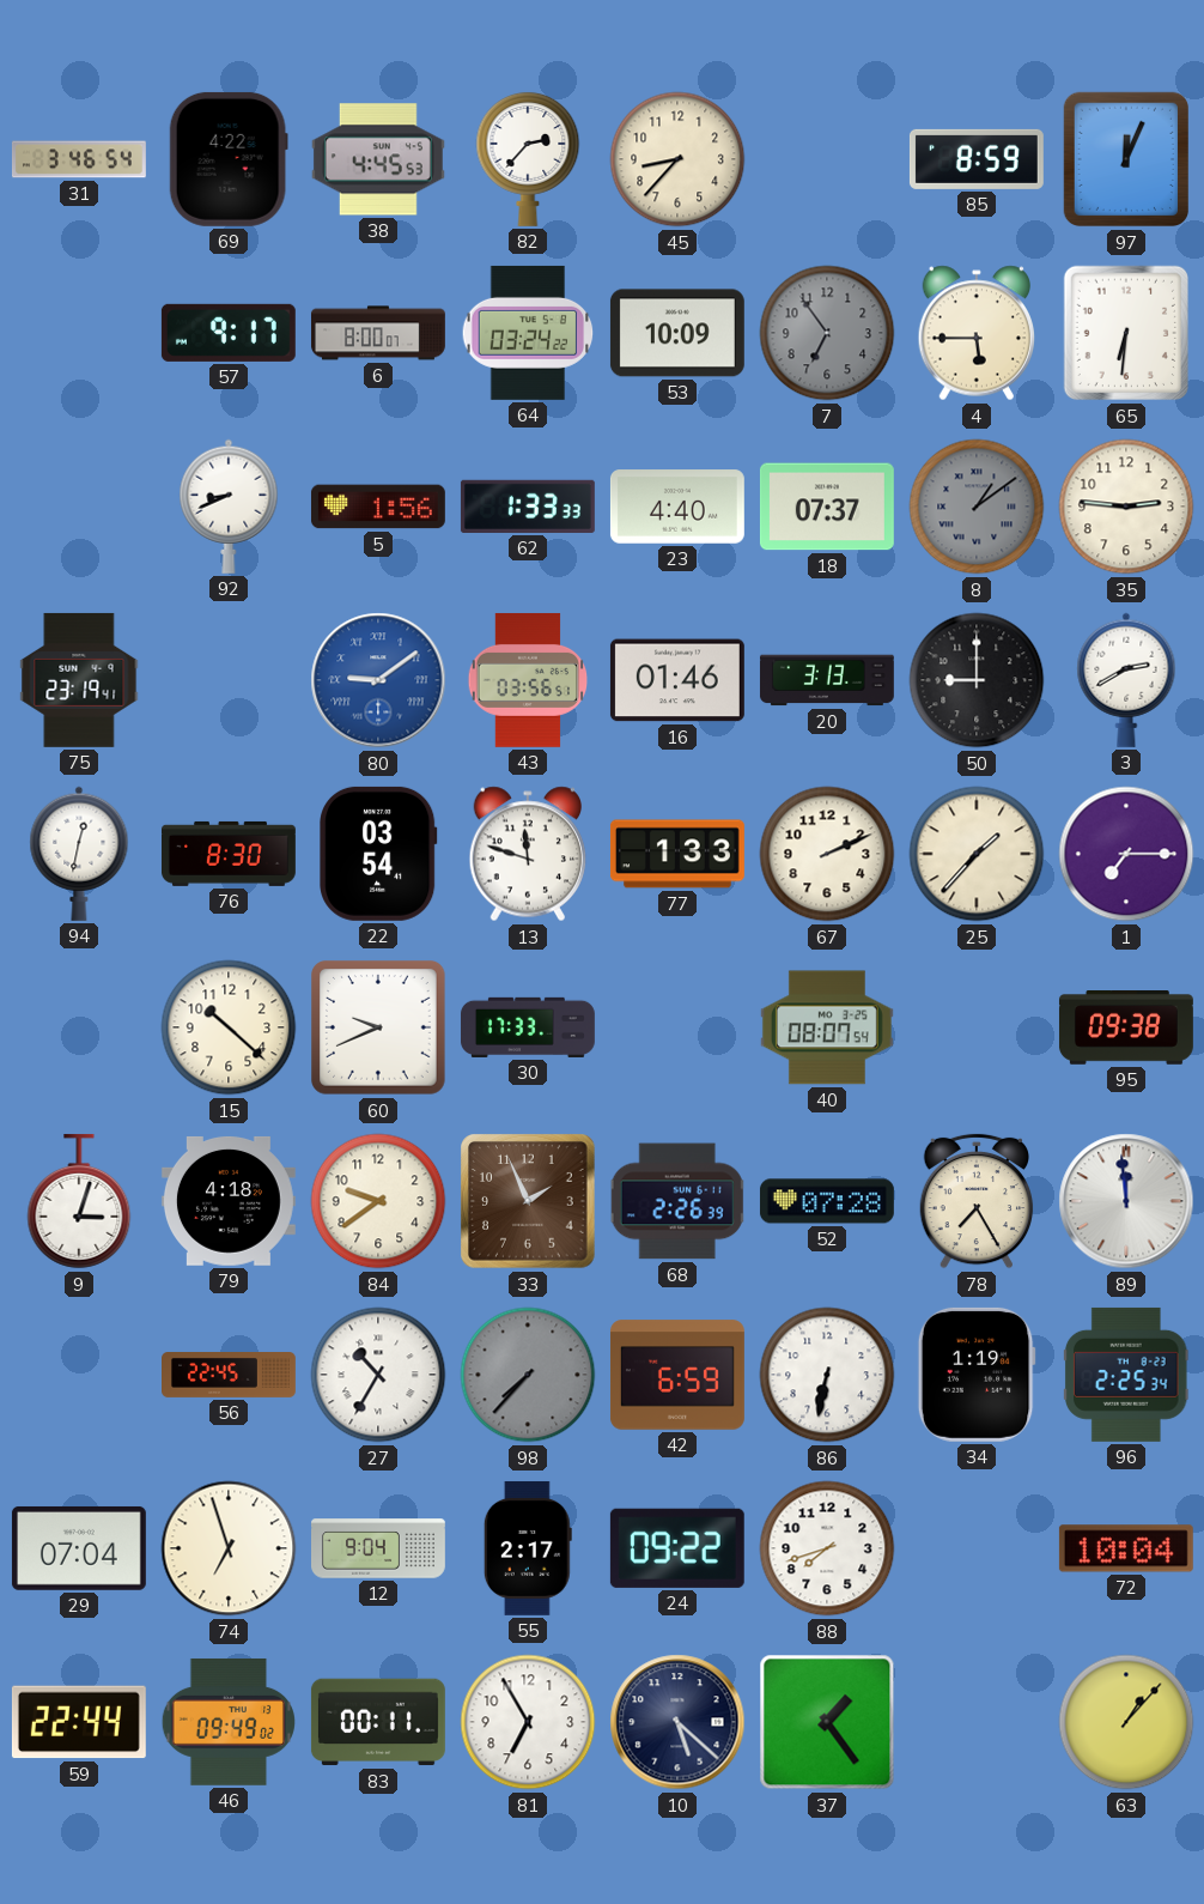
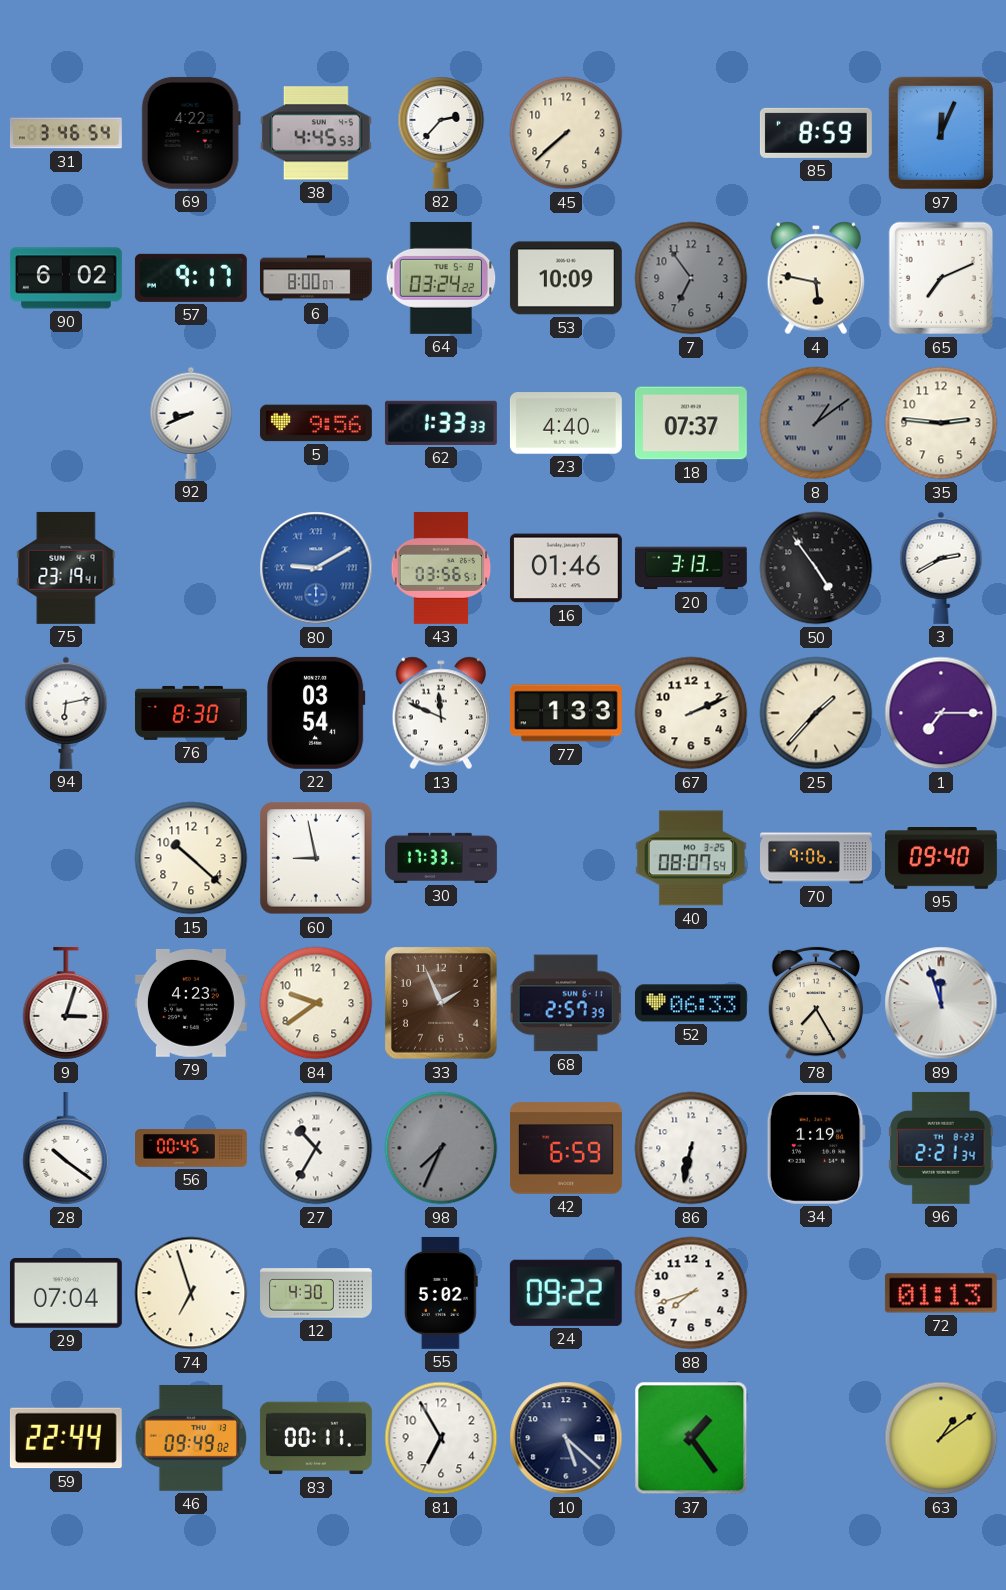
45: 8:37 -> 7:38 (566, 133)
90: none -> 6:02 (66, 278)
4: 5:45 -> 5:47 (816, 278)
65: 6:31 -> 7:11 (940, 278)
5: 1:56 -> 9:56 (316, 423)
80: 9:09 -> 9:10 (316, 568)
50: 9:00 -> 4:54 (816, 568)
94: 12:32 -> 6:13 (66, 713)
13: 11:48 -> 11:49 (441, 713)
60: 9:41 -> 8:58 (317, 859)
70: none -> 9:06 (817, 858)
95: 09:38 -> 09:40 (941, 859)
79: 4:18 -> 4:23 (191, 1003)
68: 2:26 -> 2:57 (566, 1003)
52: 07:28 -> 06:33 (691, 1003)
89: 11:59 -> 11:57 (941, 1003)
28: none -> 10:21 (66, 1148)
56: 22:45 -> 00:45 (192, 1149)
98: 7:37 -> 7:34 (441, 1148)
96: 2:25 -> 2:21 (941, 1148)
12: 9:04 -> 4:30 (317, 1293)
55: 2:17 -> 5:02 (441, 1293)
72: 10:04 -> 01:13 (941, 1293)
63: 1:07 -> 1:09 (941, 1438)
